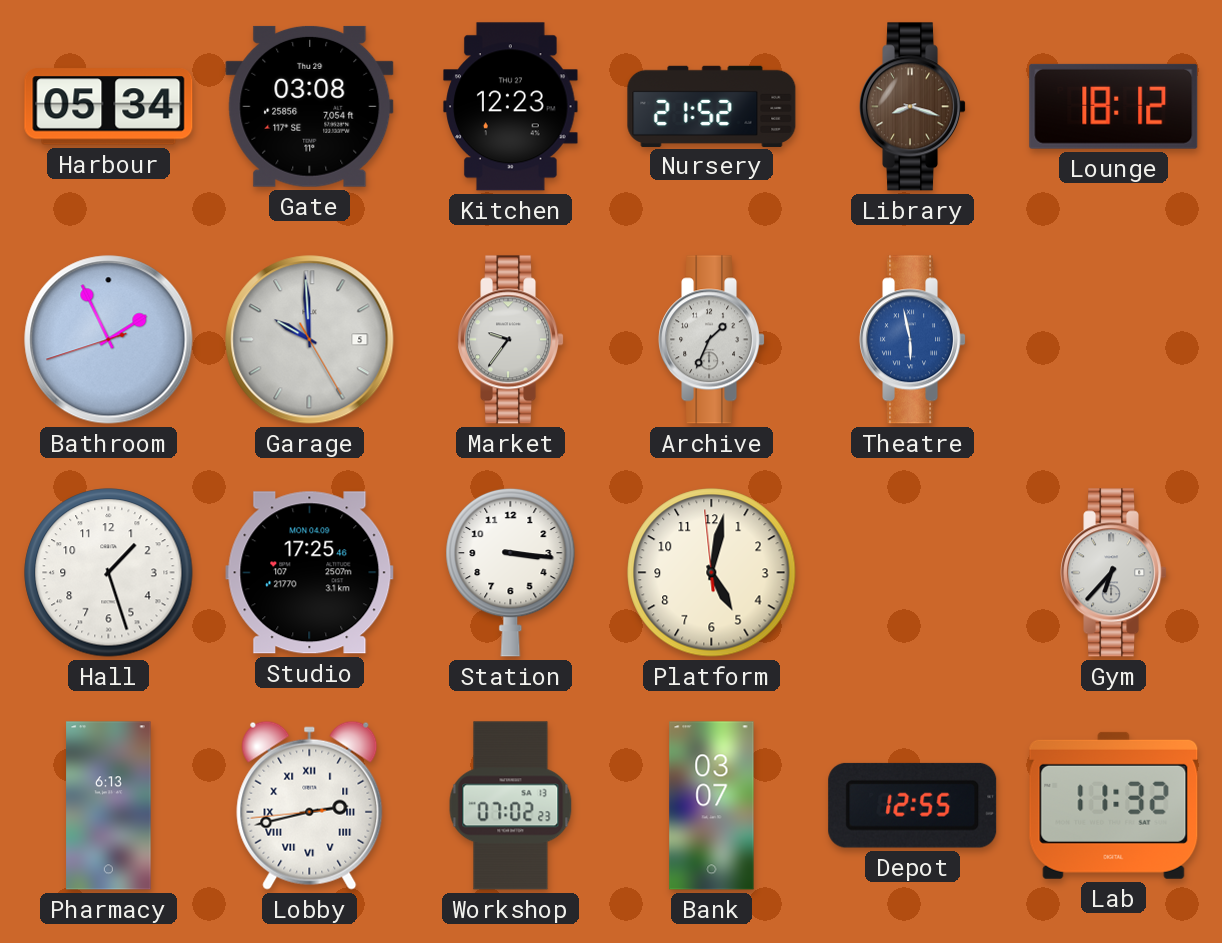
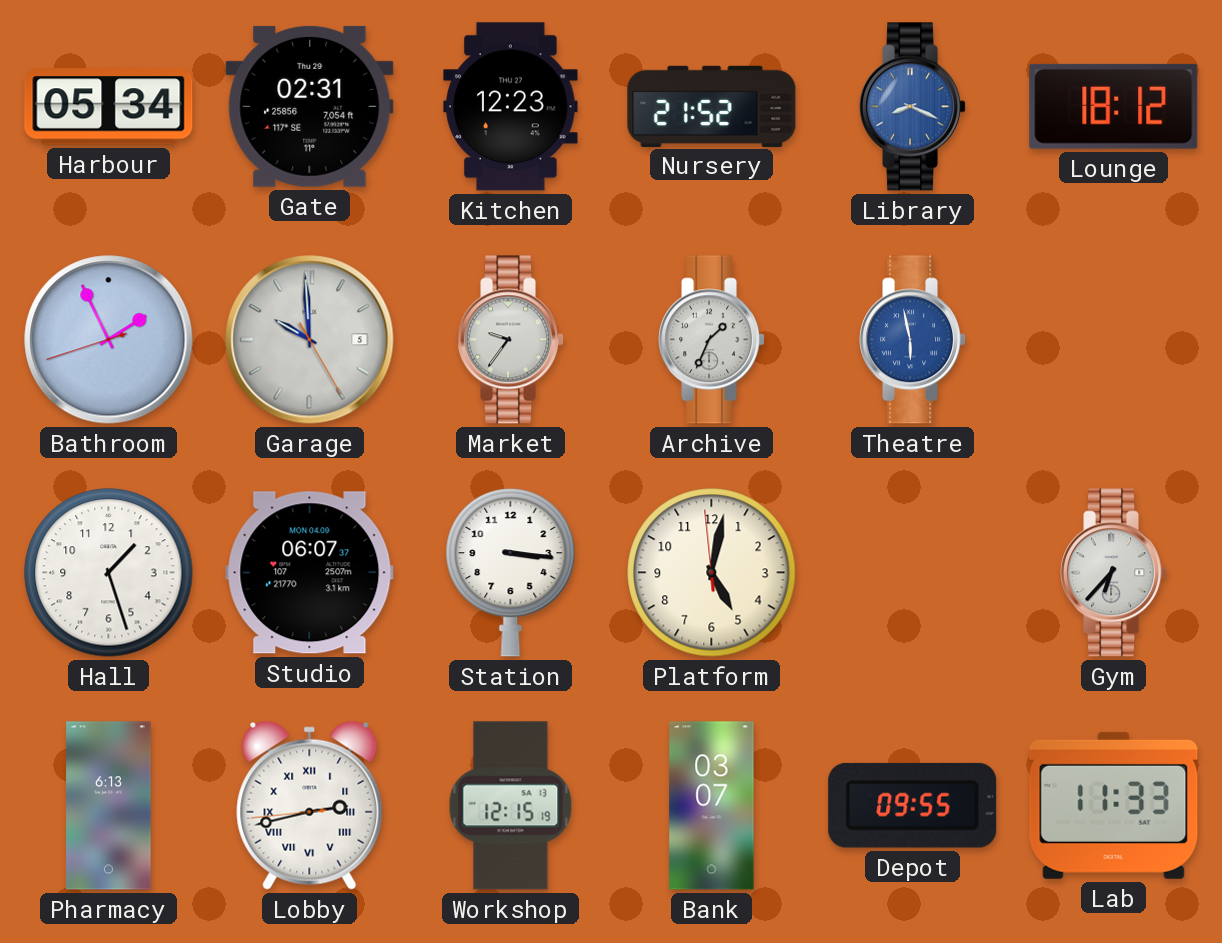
Gate: 03:08 -> 02:31 (310, 106)
Library: 8:18 -> 8:19 (913, 107)
Library dial: brown -> blue (913, 107)
Studio: 17:25 -> 06:07 (310, 573)
Workshop: 07:02 -> 12:15 (511, 806)
Depot: 12:55 -> 09:55 (913, 805)
Lab: 11:32 -> 11:33 (1114, 805)
